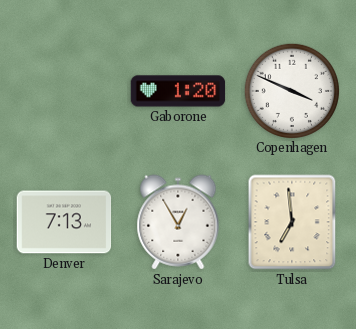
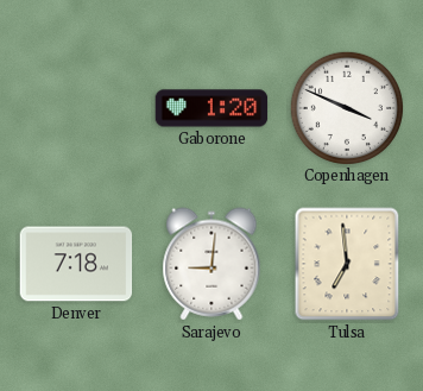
Denver: 7:13 -> 7:18 (76, 264)
Sarajevo: 12:55 -> 9:01 (211, 264)
